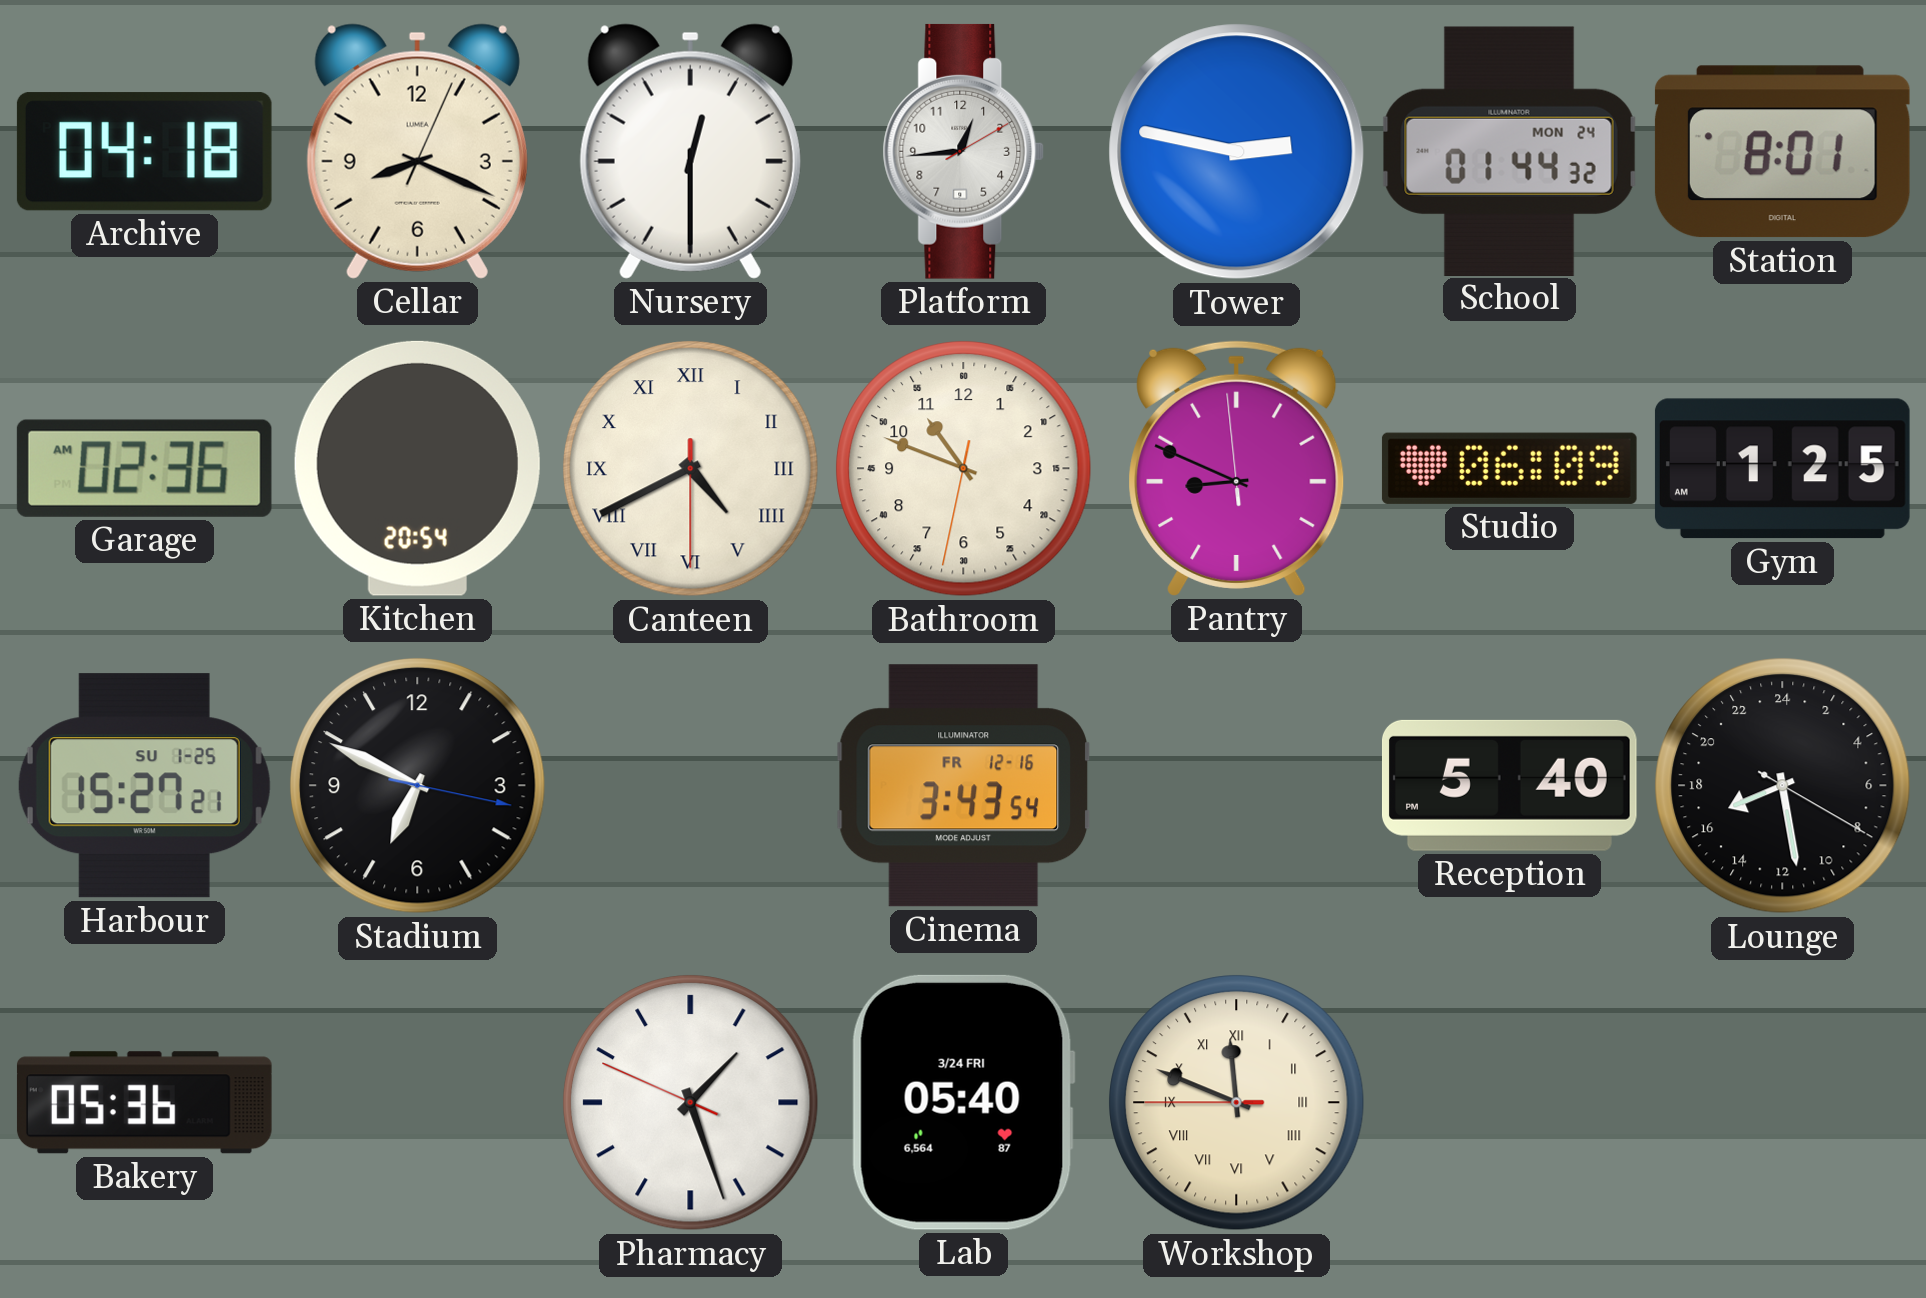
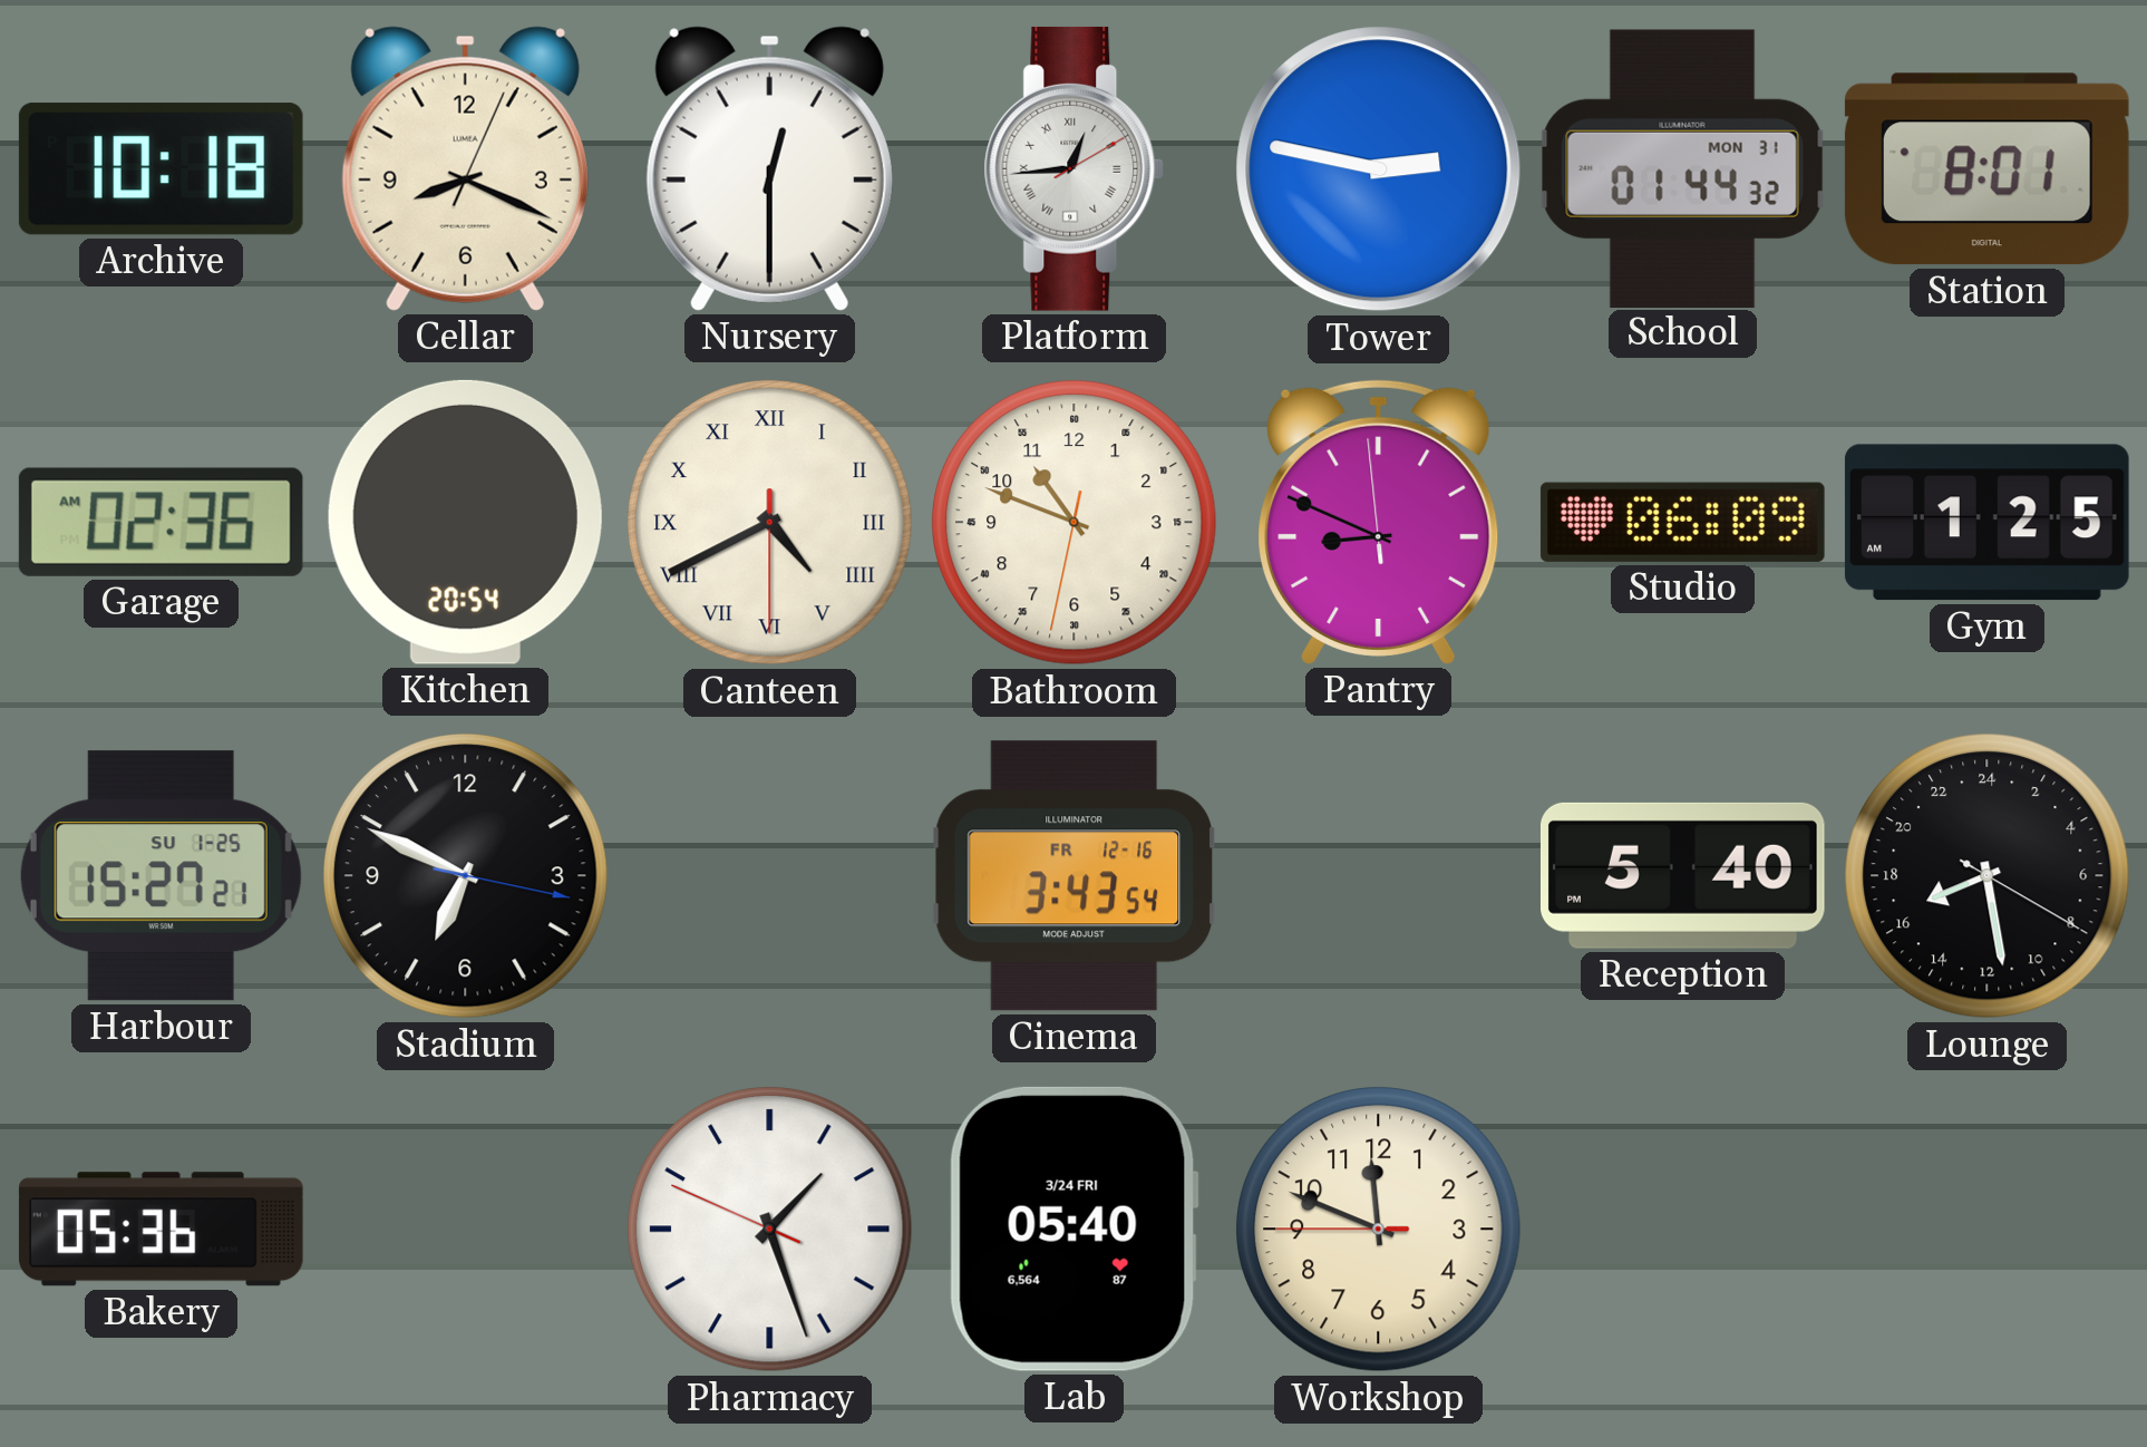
Archive: 04:18 -> 10:18 (161, 169)
Platform numerals: Arabic -> Roman (1075, 168)
School date: MON 24 -> MON 31 (1682, 168)
Workshop numerals: Roman -> Arabic (1379, 1230)
